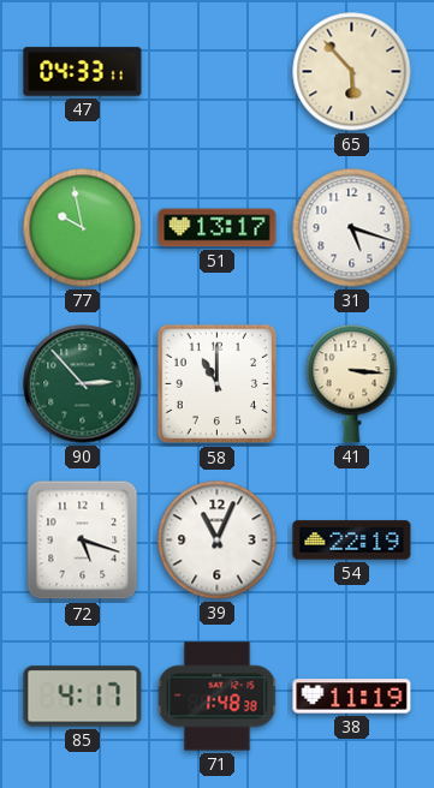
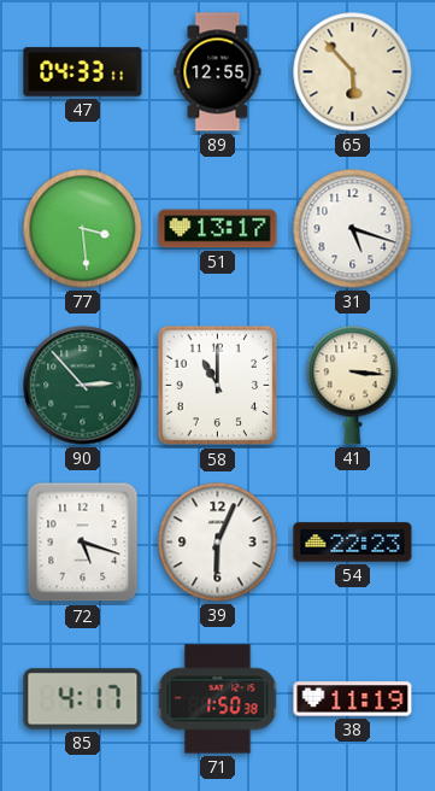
89: none -> 12:55 (218, 72)
77: 9:58 -> 3:29 (83, 229)
39: 11:04 -> 6:04 (218, 543)
54: 22:19 -> 22:23 (353, 543)
71: 1:48 -> 1:50 (218, 699)
